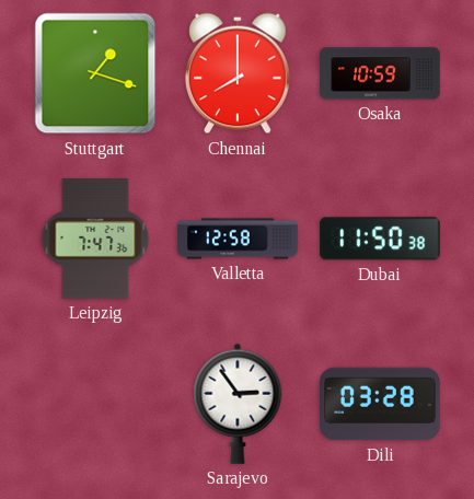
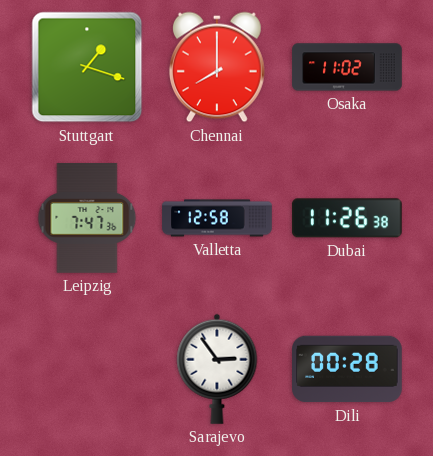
Osaka: 10:59 -> 11:02 (347, 67)
Dubai: 11:50 -> 11:26 (347, 218)
Dili: 03:28 -> 00:28 (347, 369)
